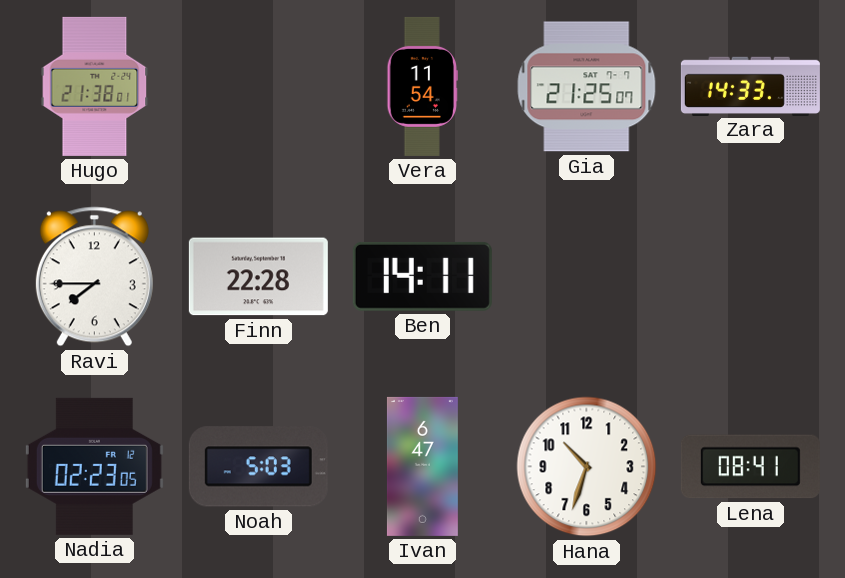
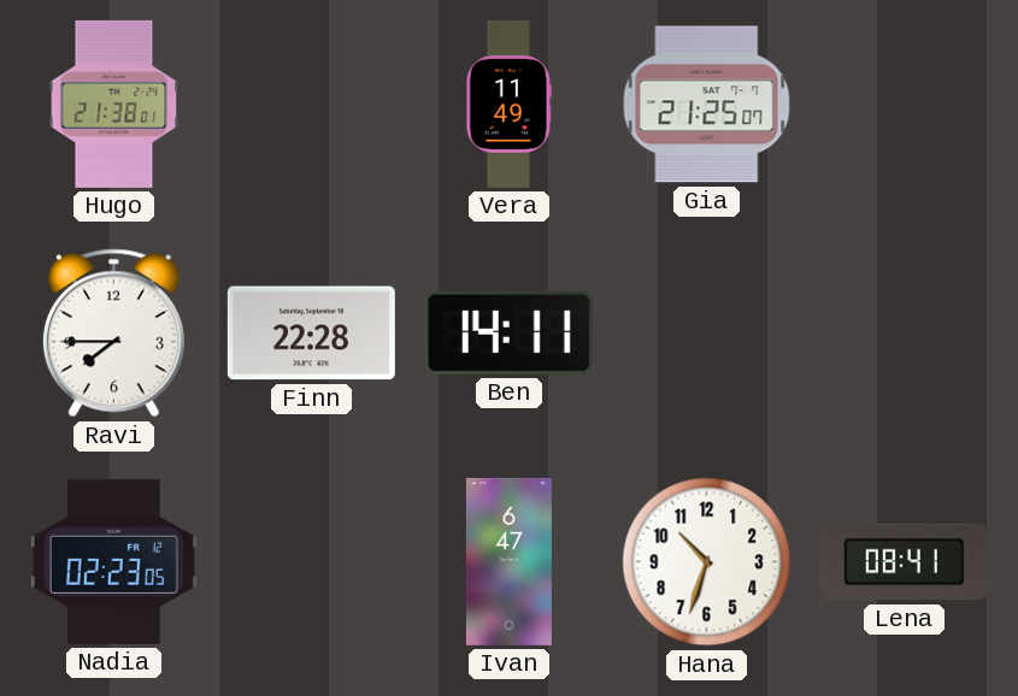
Vera: 11:54 -> 11:49 (508, 104)
Zara: 14:33 -> none (750, 86)
Noah: 5:03 -> none (258, 467)
